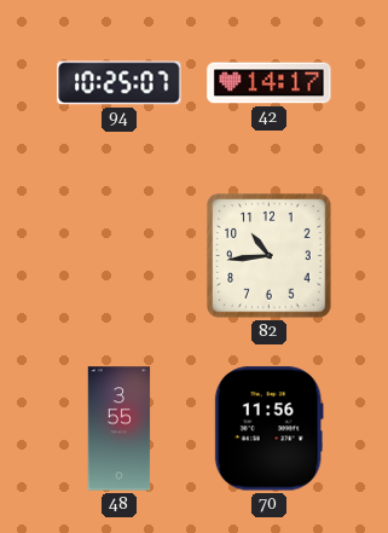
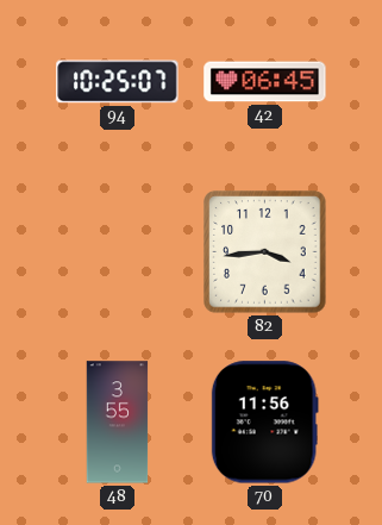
42: 14:17 -> 06:45 (265, 82)
82: 10:44 -> 3:44 (265, 252)
